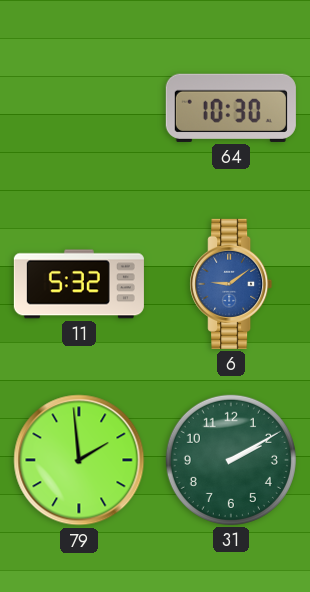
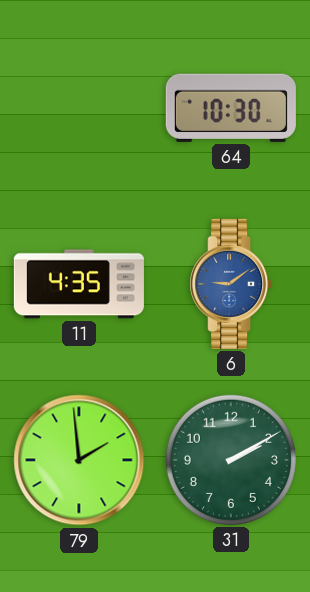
11: 5:32 -> 4:35 (79, 284)
